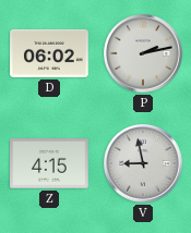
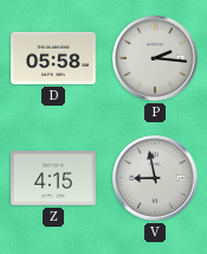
D: 06:02 -> 05:58 (53, 58)
P: 2:13 -> 2:16 (156, 59)
